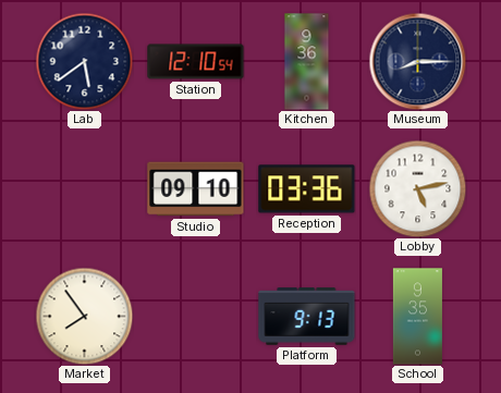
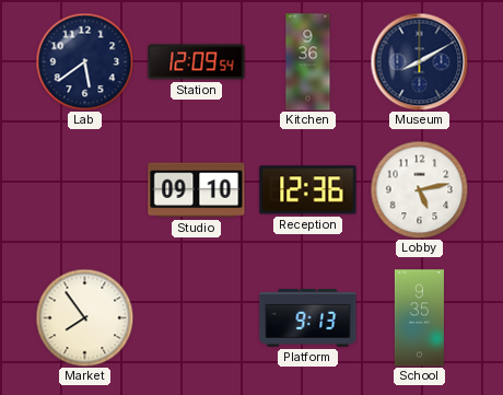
Station: 12:10 -> 12:09 (197, 62)
Museum: 8:15 -> 8:10 (419, 61)
Reception: 03:36 -> 12:36 (308, 190)
